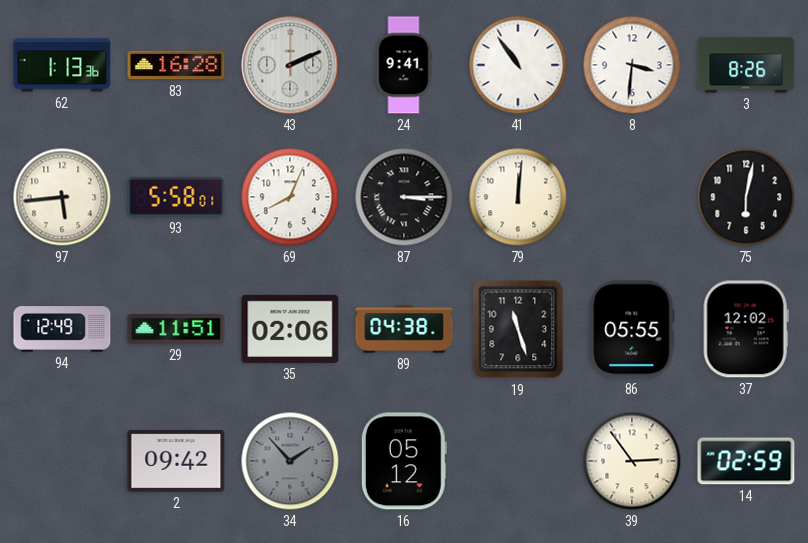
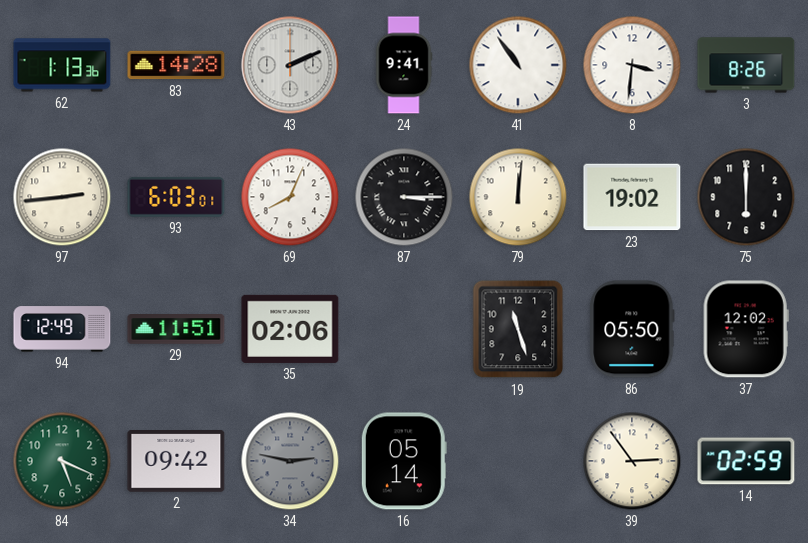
83: 16:28 -> 14:28 (176, 65)
97: 5:44 -> 2:44 (62, 197)
93: 5:58 -> 6:03 (176, 197)
23: none -> 19:02 (632, 197)
75: 6:02 -> 6:00 (746, 197)
89: 04:38 -> none (404, 329)
86: 05:55 -> 05:50 (632, 329)
84: none -> 5:19 (62, 461)
34: 1:53 -> 2:47 (290, 461)
16: 05:12 -> 05:14 (404, 461)
